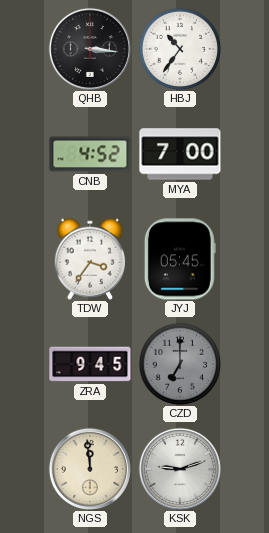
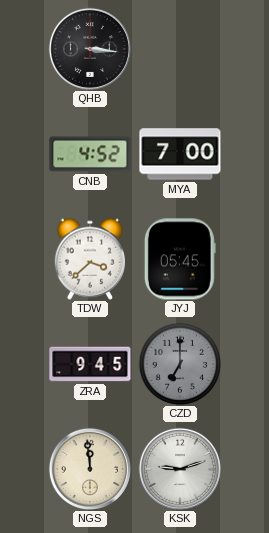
HBJ: 10:36 -> none (180, 49)
TDW: 3:36 -> 3:38 (89, 259)
